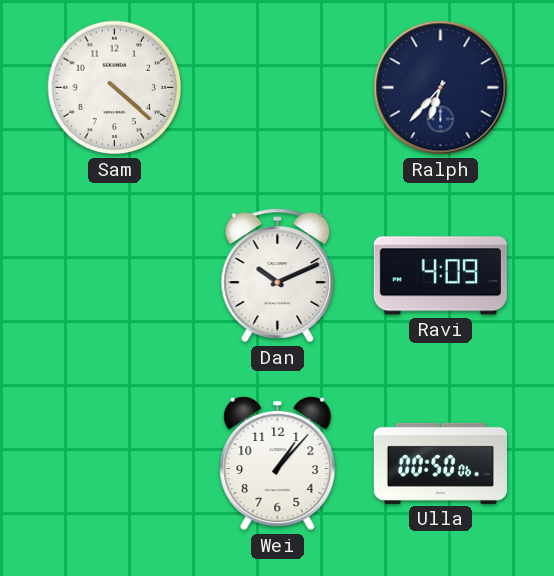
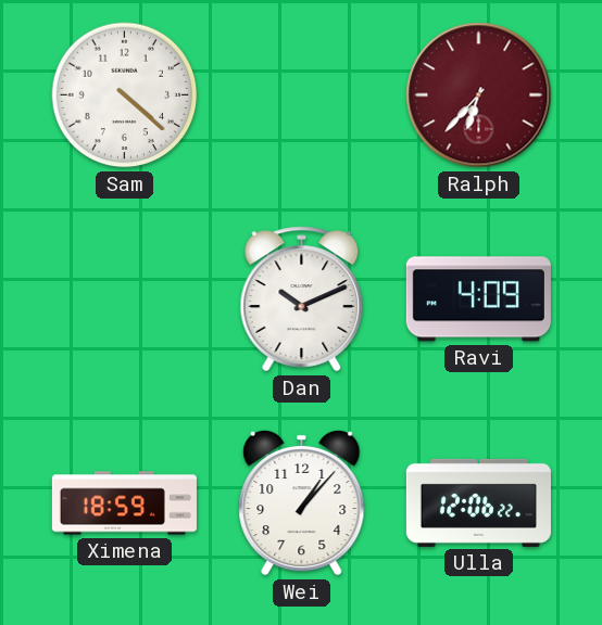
Ralph dial: navy -> burgundy (479, 95)
Ximena: none -> 18:59 (124, 503)
Ulla: 00:50 -> 12:06 (478, 502)
